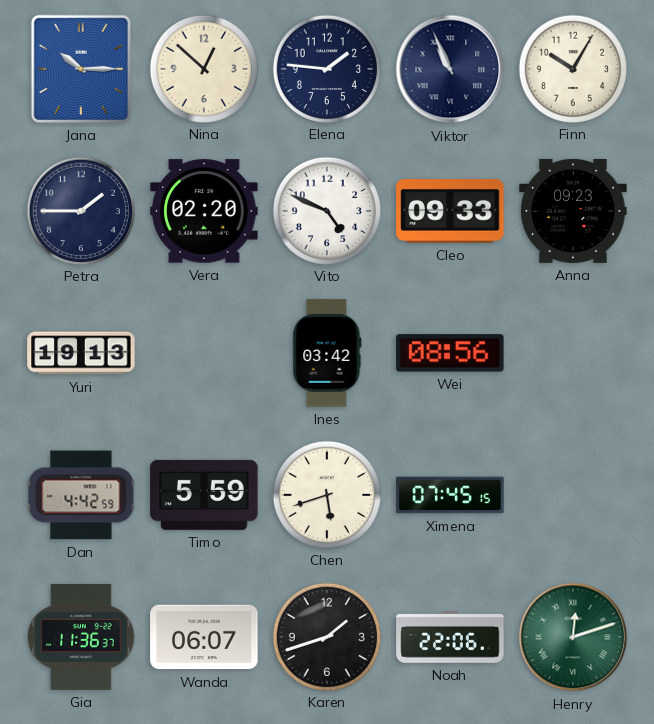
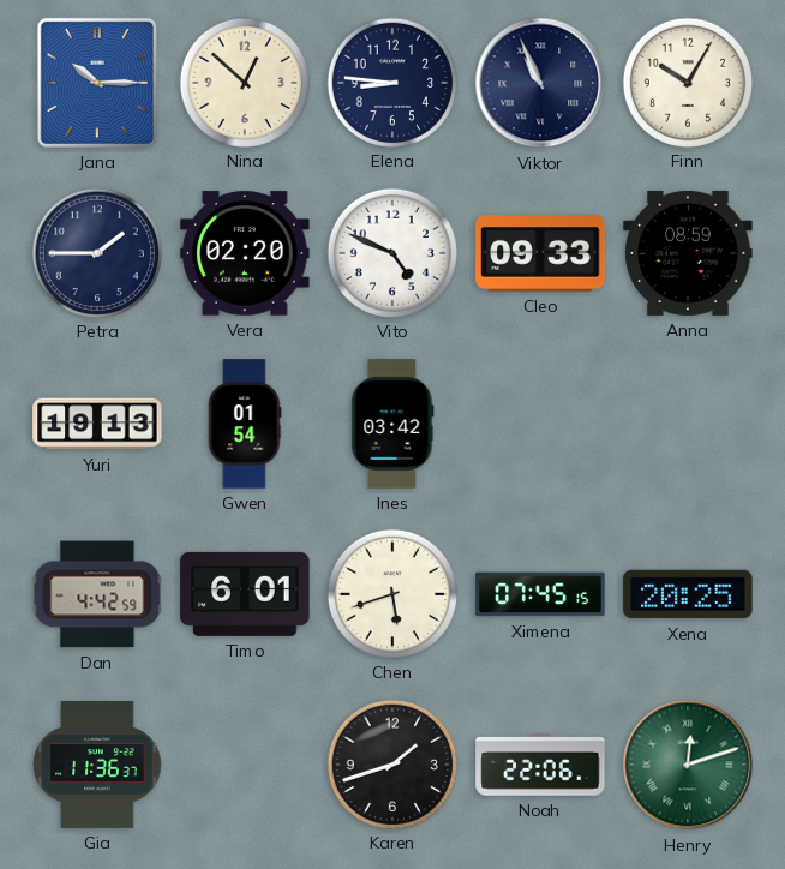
Elena: 1:46 -> 8:46 (391, 82)
Anna: 09:23 -> 08:59 (688, 253)
Gwen: none -> 01:54 (245, 424)
Wei: 08:56 -> none (450, 353)
Timo: 5:59 -> 6:01 (245, 594)
Xena: none -> 20:25 (688, 594)
Wanda: 06:07 -> none (204, 637)
